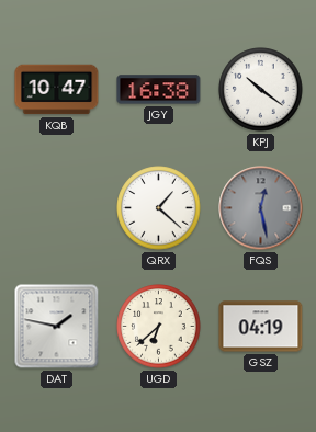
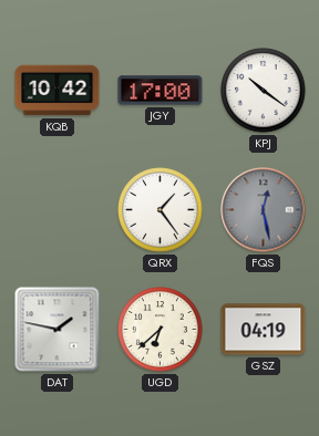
KQB: 10:47 -> 10:42 (58, 91)
JGY: 16:38 -> 17:00 (161, 91)
QRX: 1:22 -> 1:24 (161, 210)
